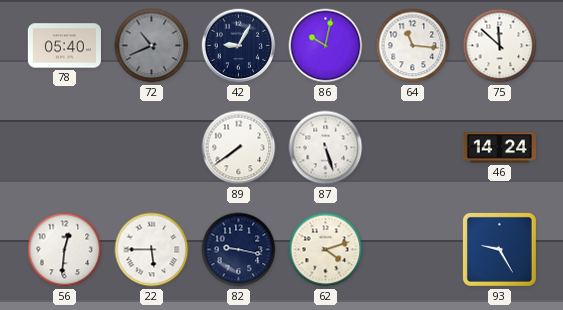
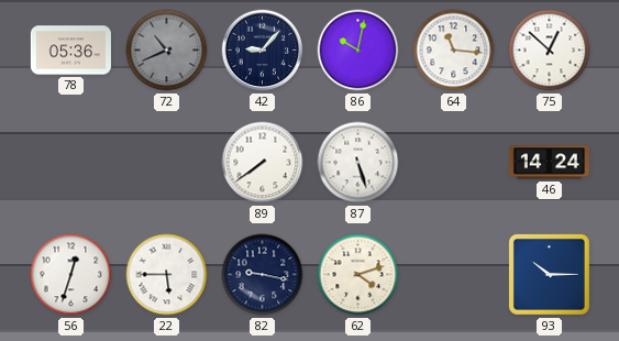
78: 05:40 -> 05:36 (70, 51)
42: 9:05 -> 9:07 (263, 51)
75: 11:52 -> 12:52 (550, 51)
56: 12:31 -> 12:33 (71, 275)
93: 9:25 -> 10:15 (549, 274)
